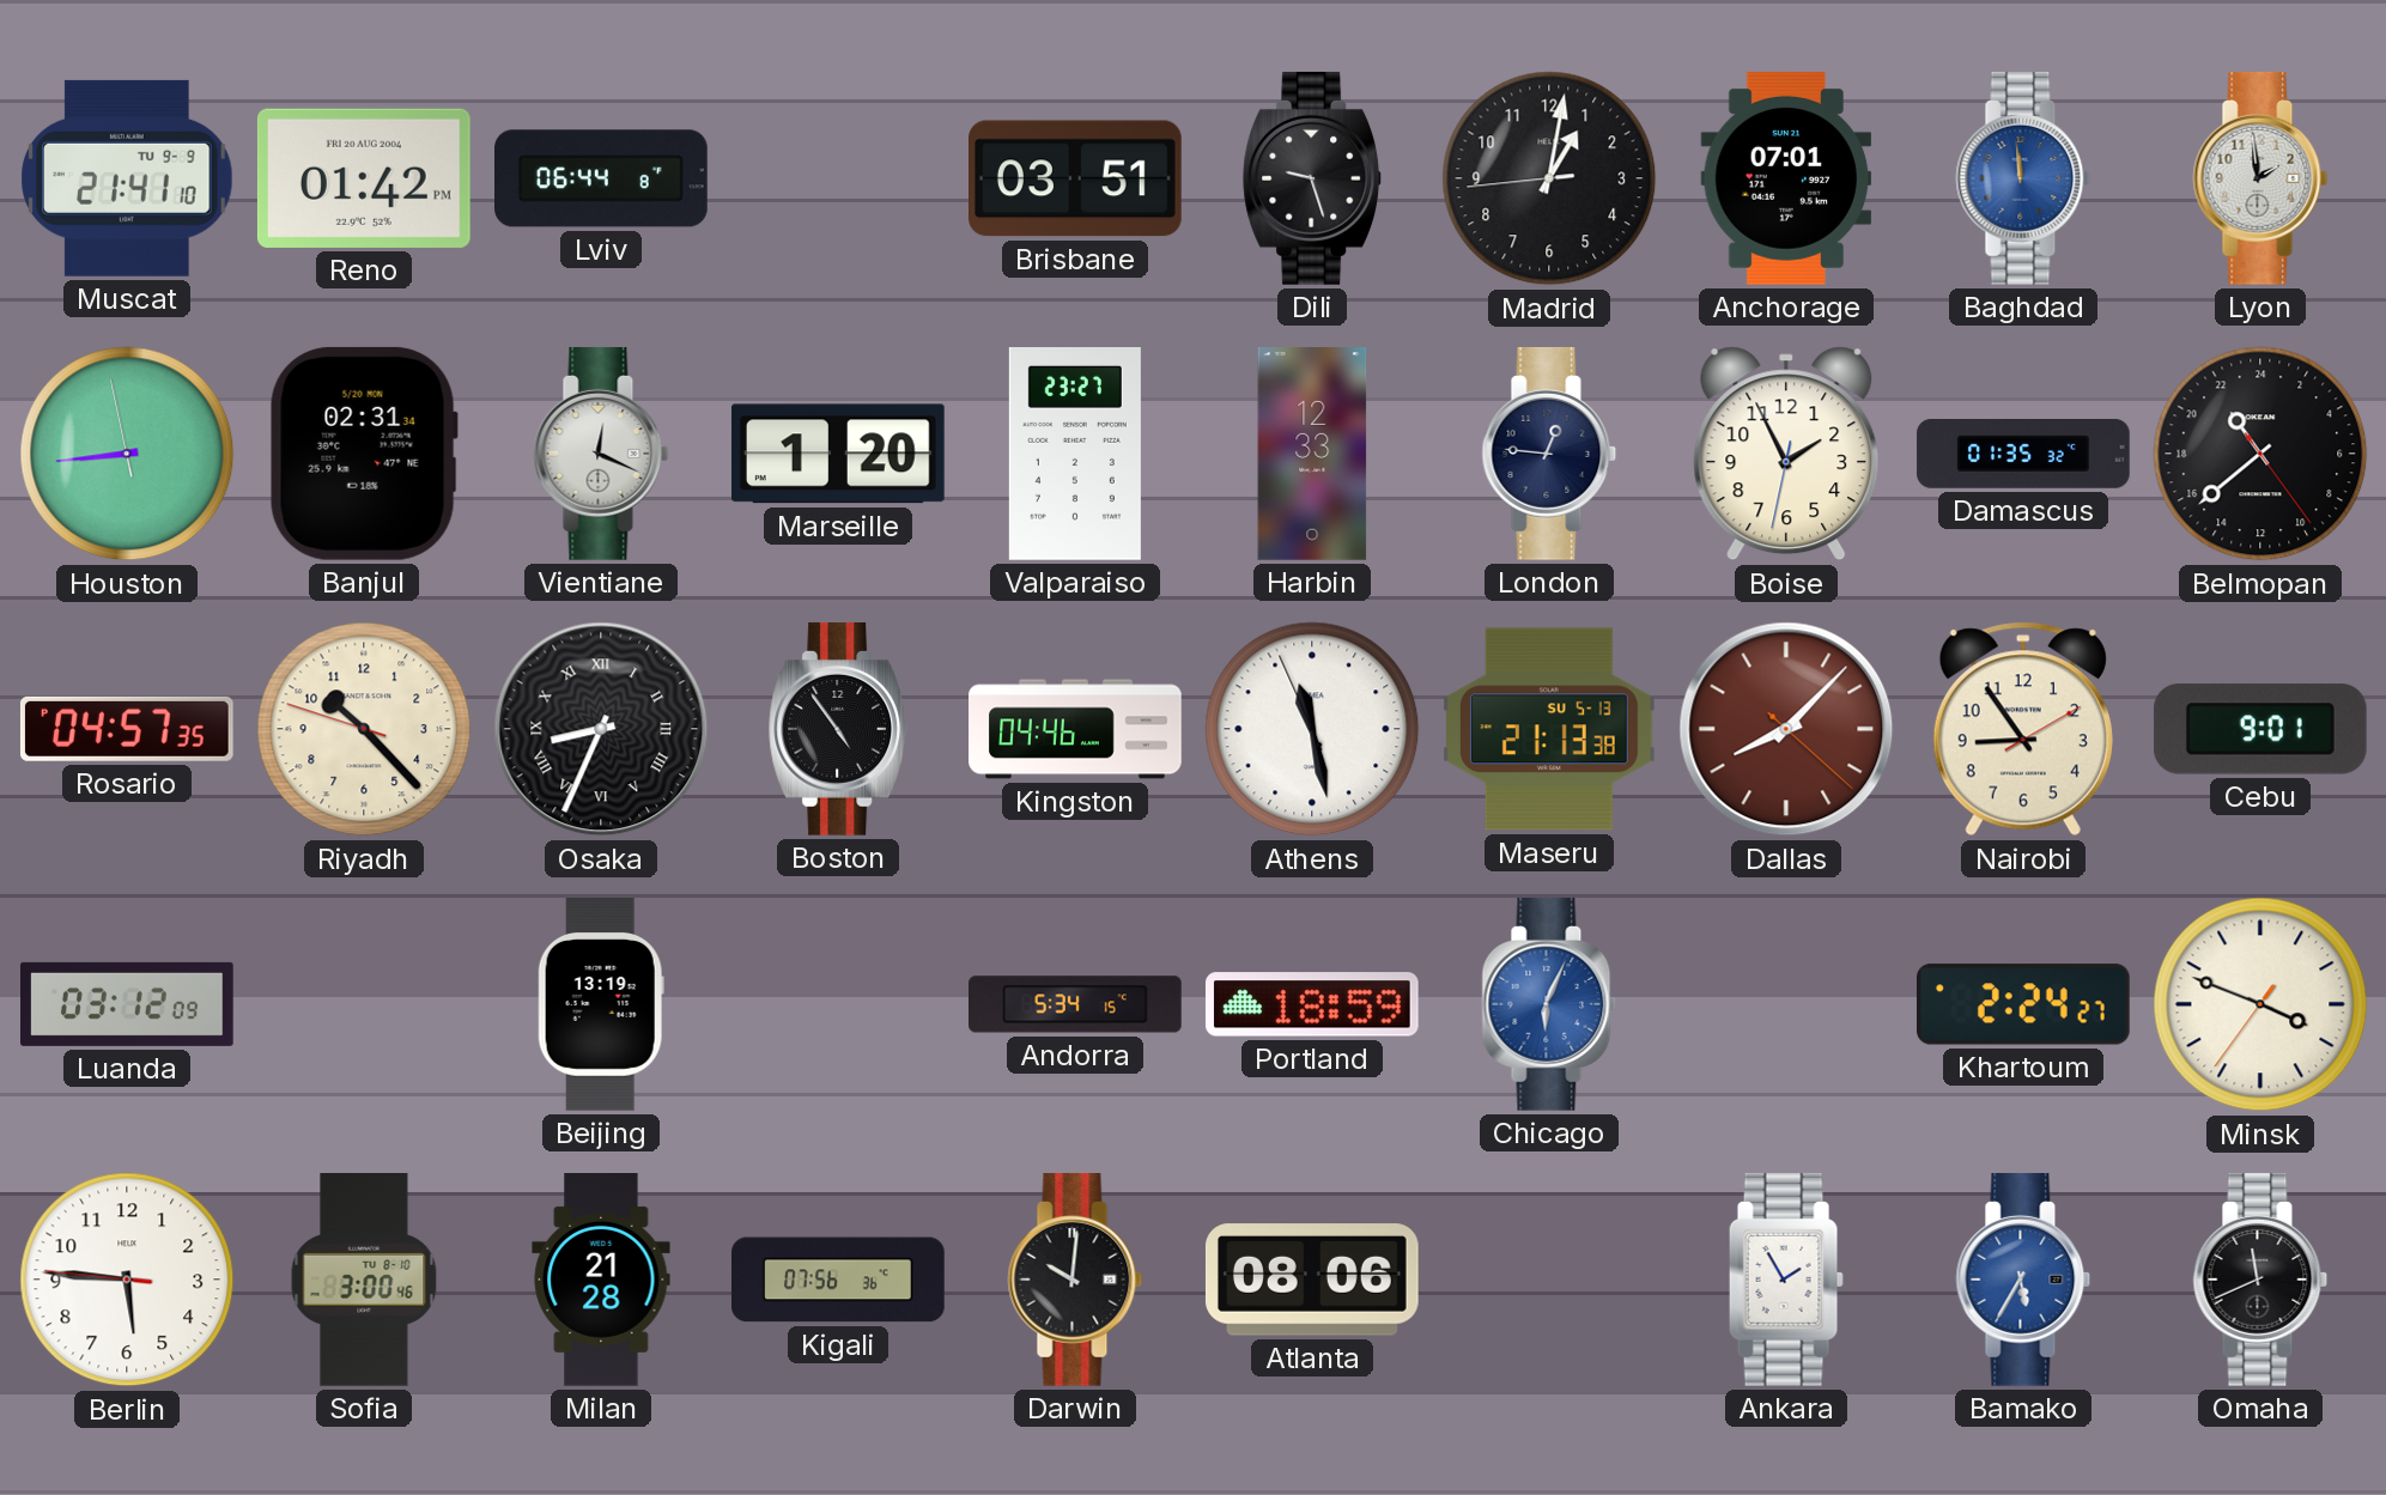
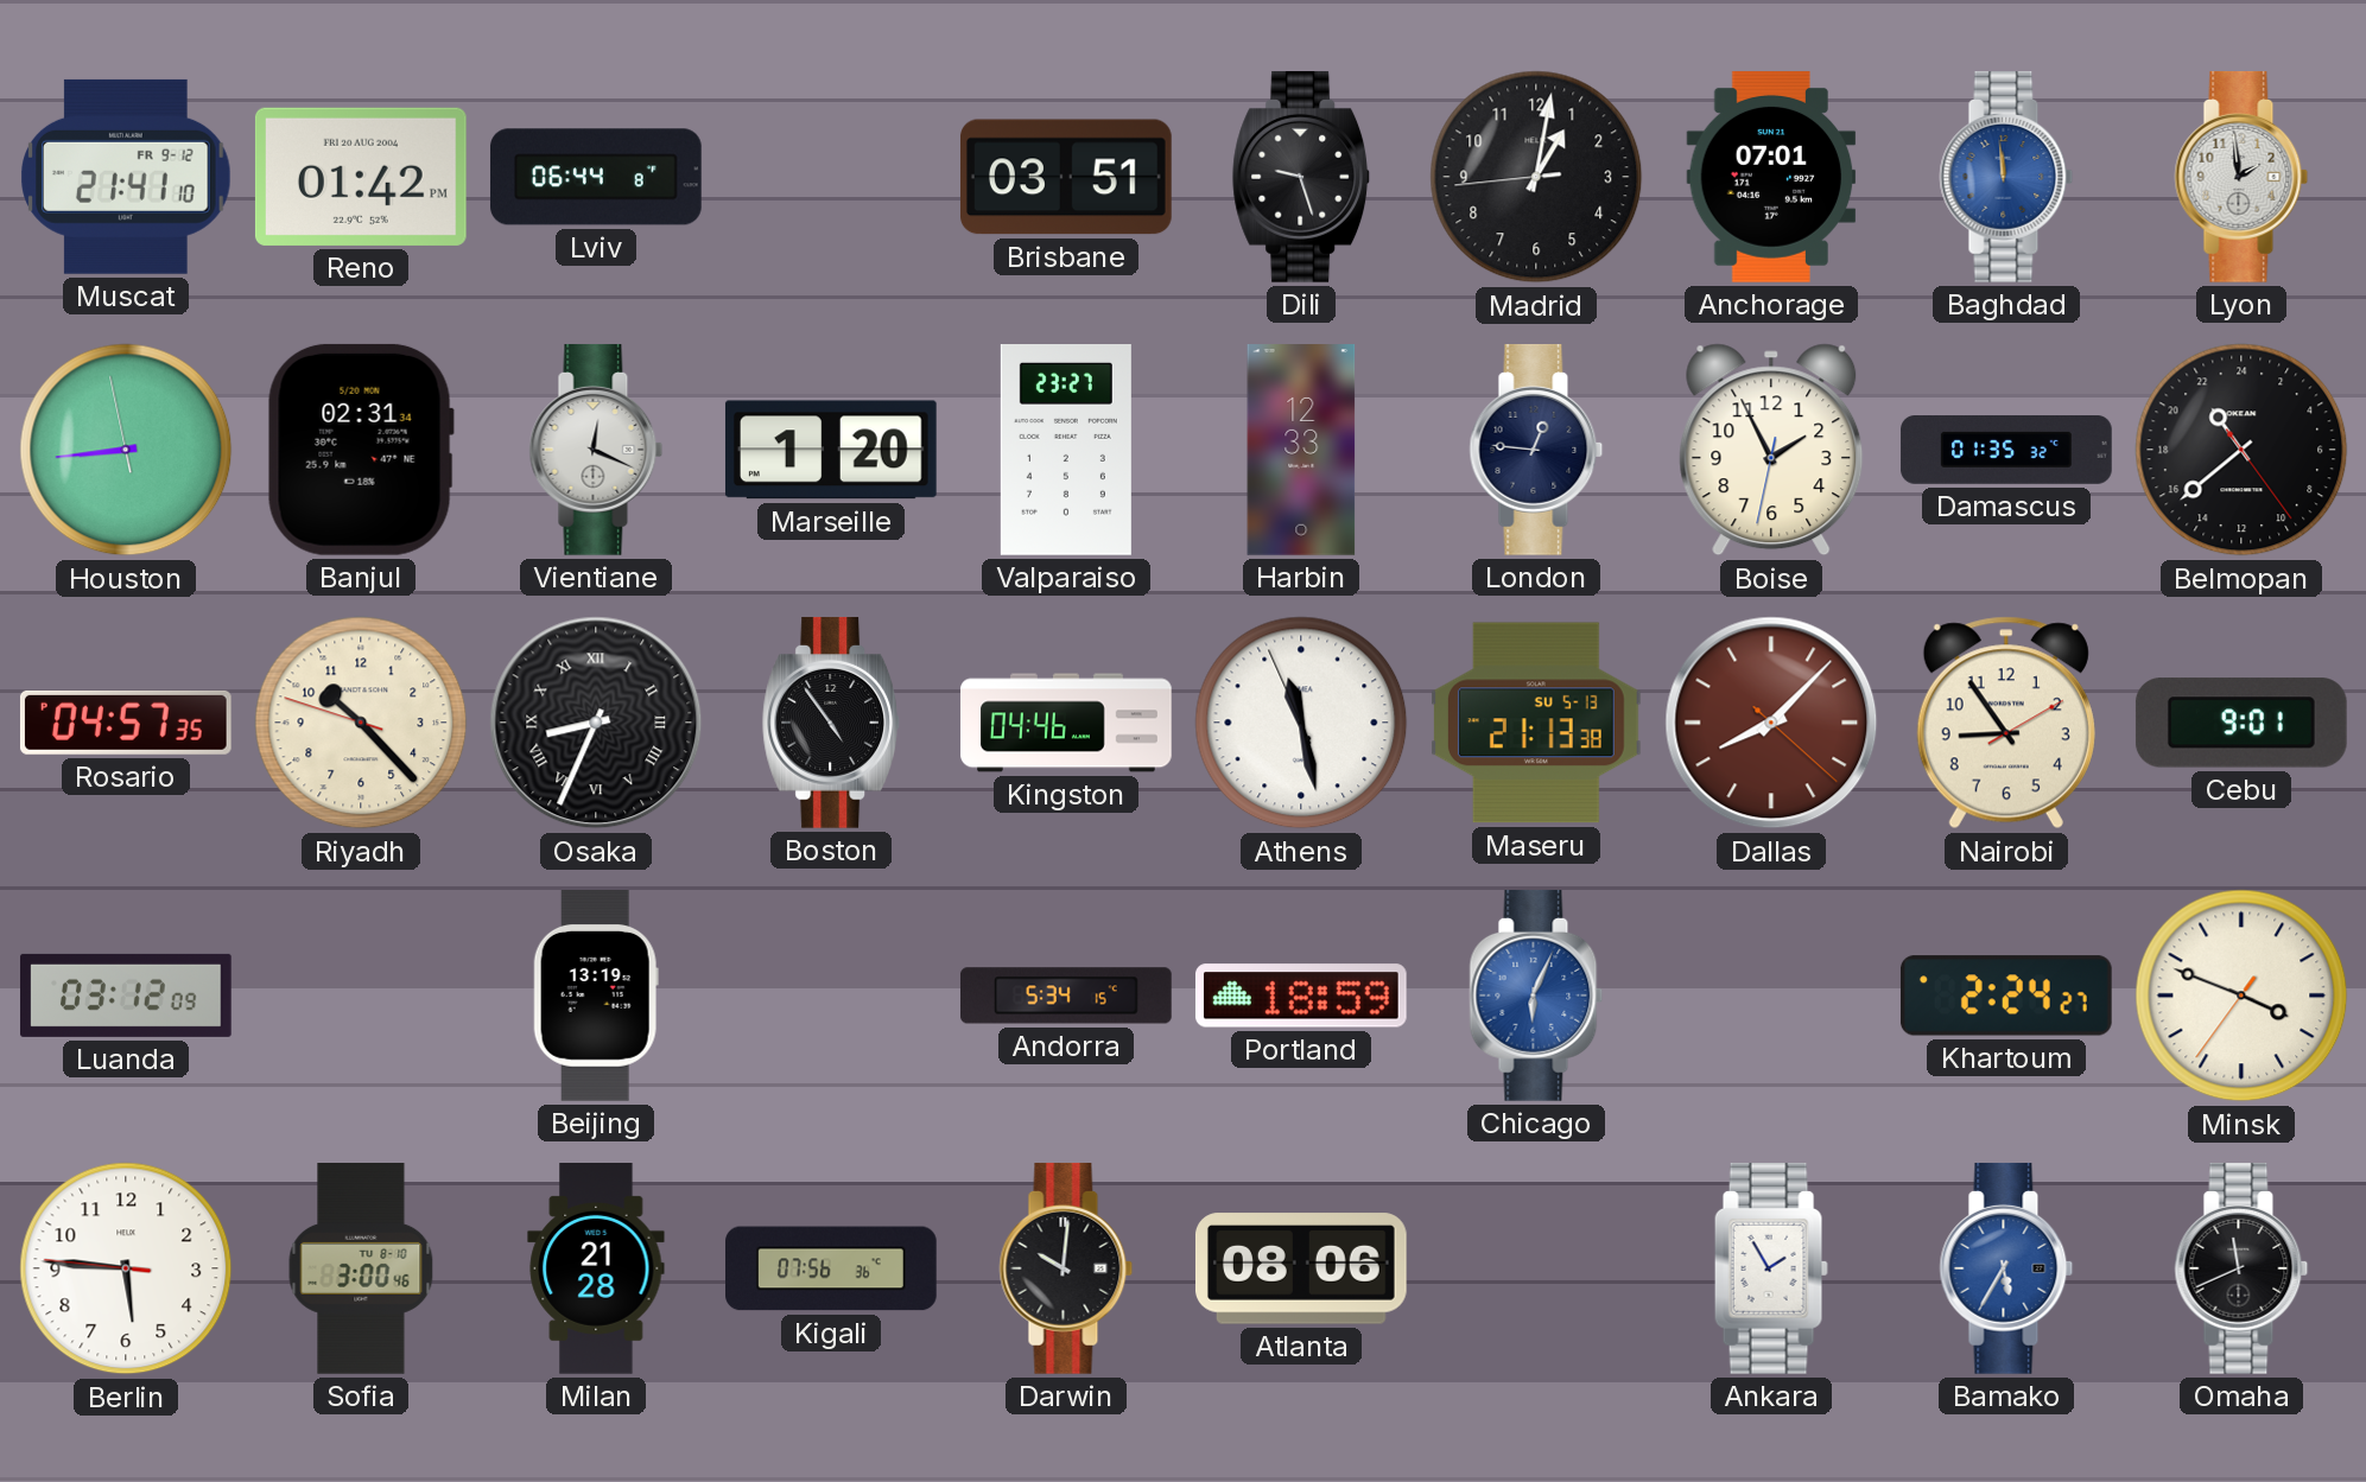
Muscat date: TU 9-9 -> FR 9-12 (126, 177)
